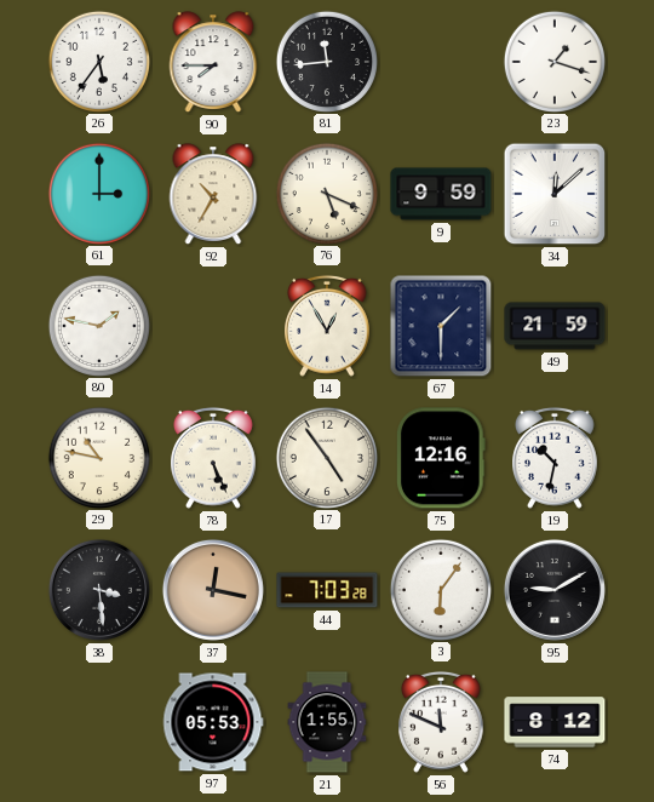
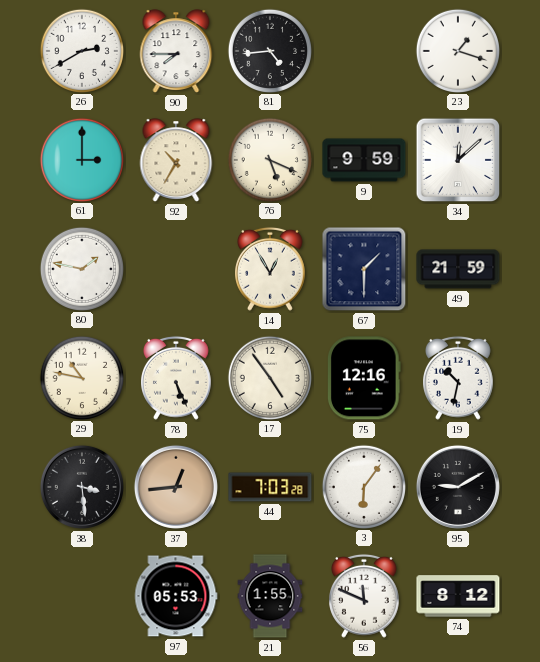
26: 5:36 -> 2:40 (81, 50)
81: 11:44 -> 4:44 (269, 50)
37: 12:17 -> 12:44 (176, 487)
